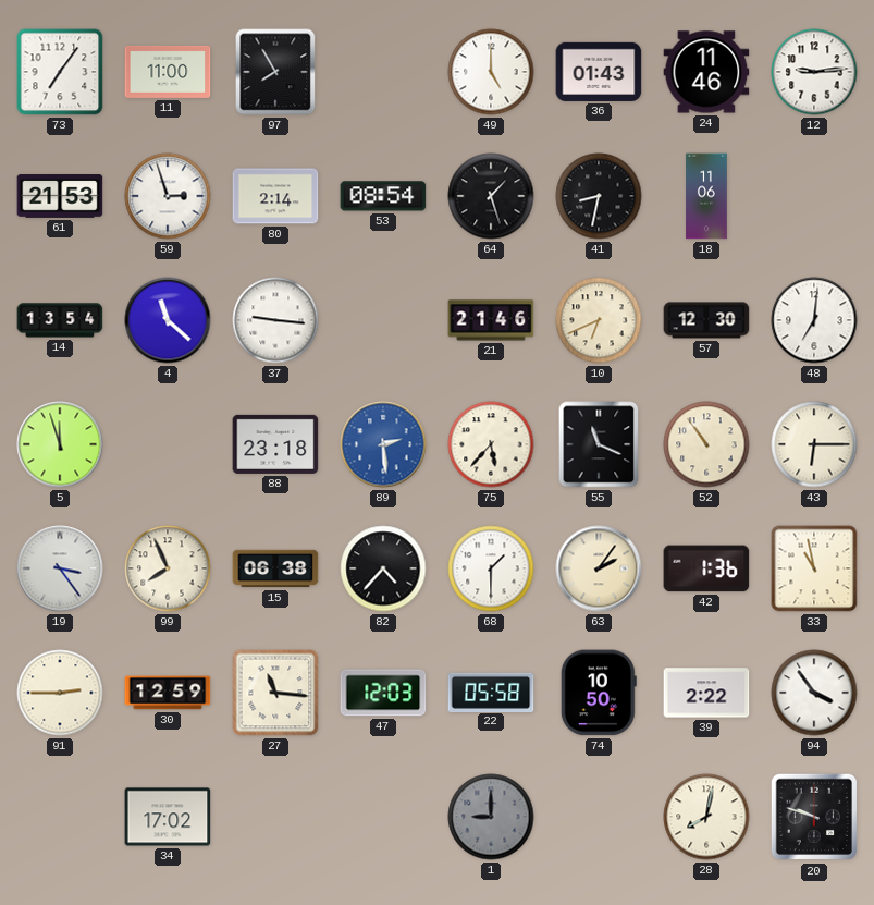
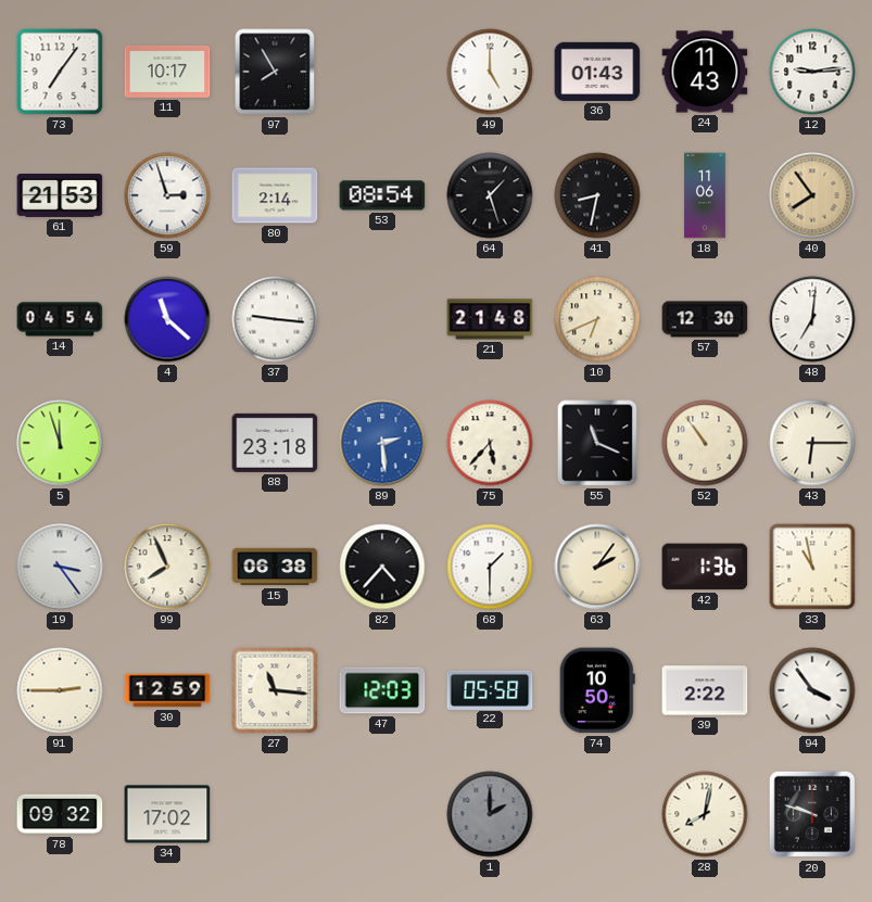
11: 11:00 -> 10:17 (167, 72)
24: 11:46 -> 11:43 (705, 72)
40: none -> 7:54 (812, 195)
14: 13:54 -> 04:54 (60, 319)
21: 21:46 -> 21:48 (490, 319)
78: none -> 09:32 (60, 814)
1: 9:00 -> 2:00 (490, 814)
